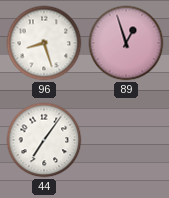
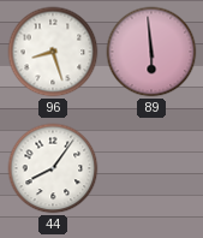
89: 12:57 -> 5:59 (151, 52)
44: 7:06 -> 8:06 (53, 168)
